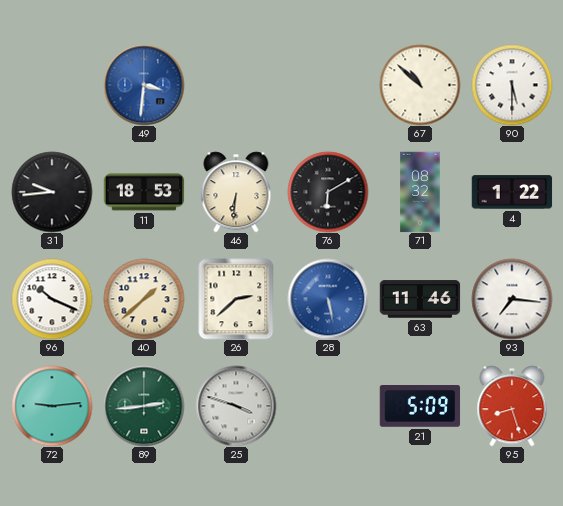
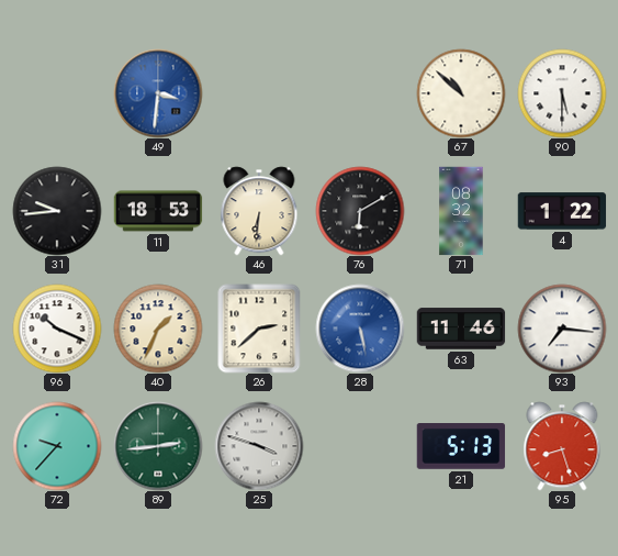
40: 1:38 -> 1:34 (158, 329)
72: 9:14 -> 9:37 (57, 446)
21: 5:09 -> 5:13 (461, 447)
